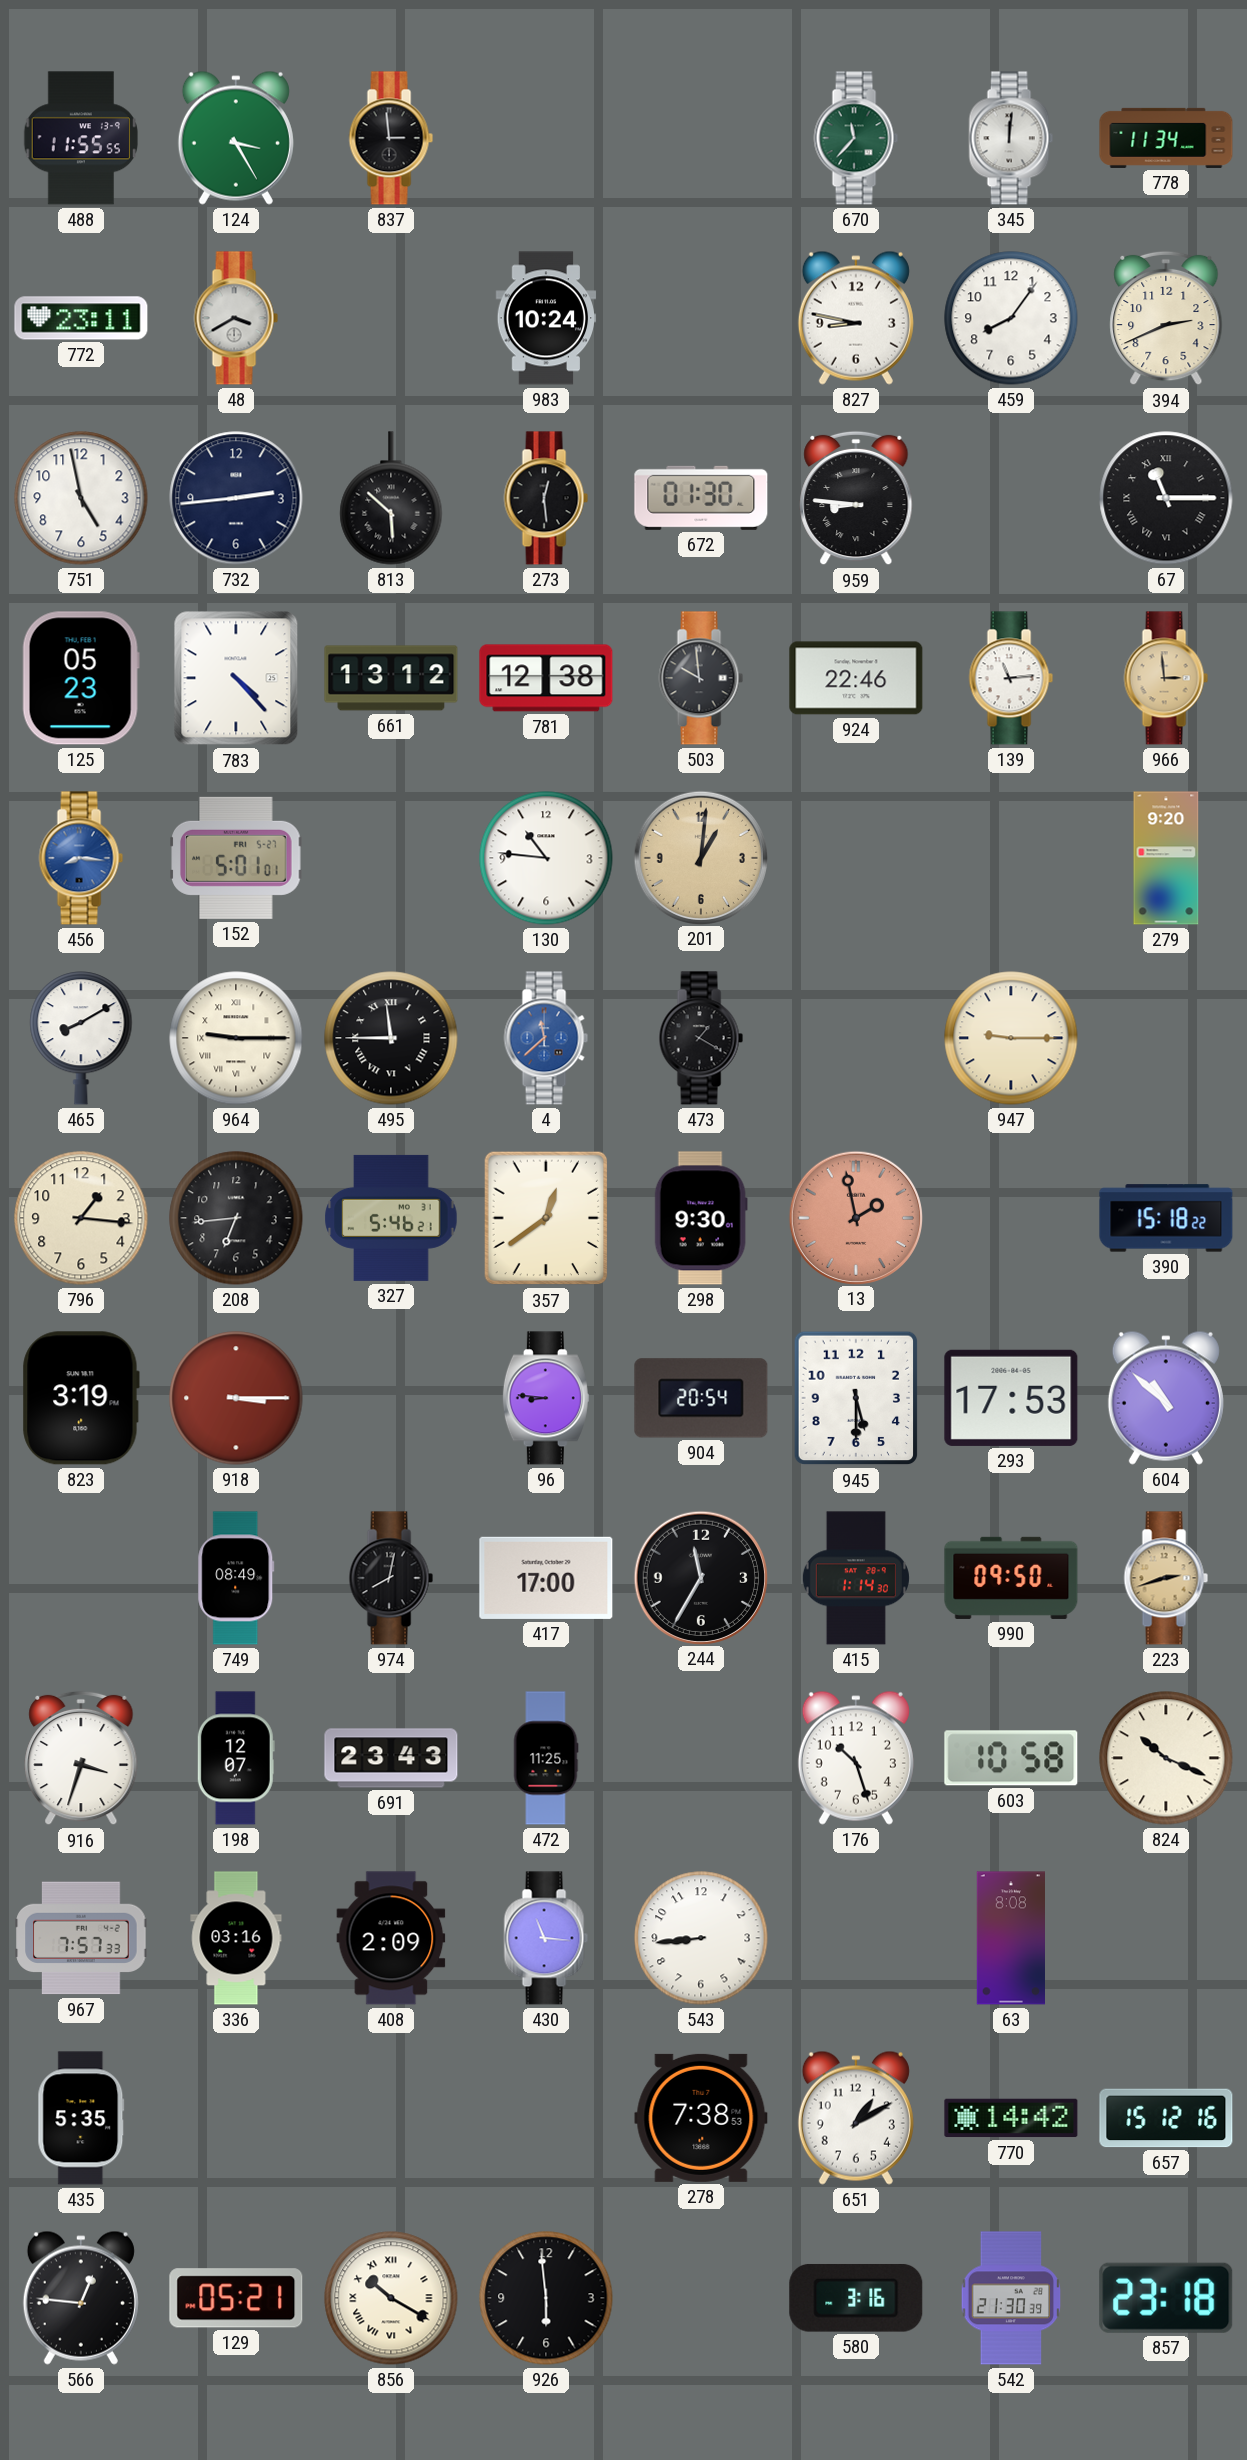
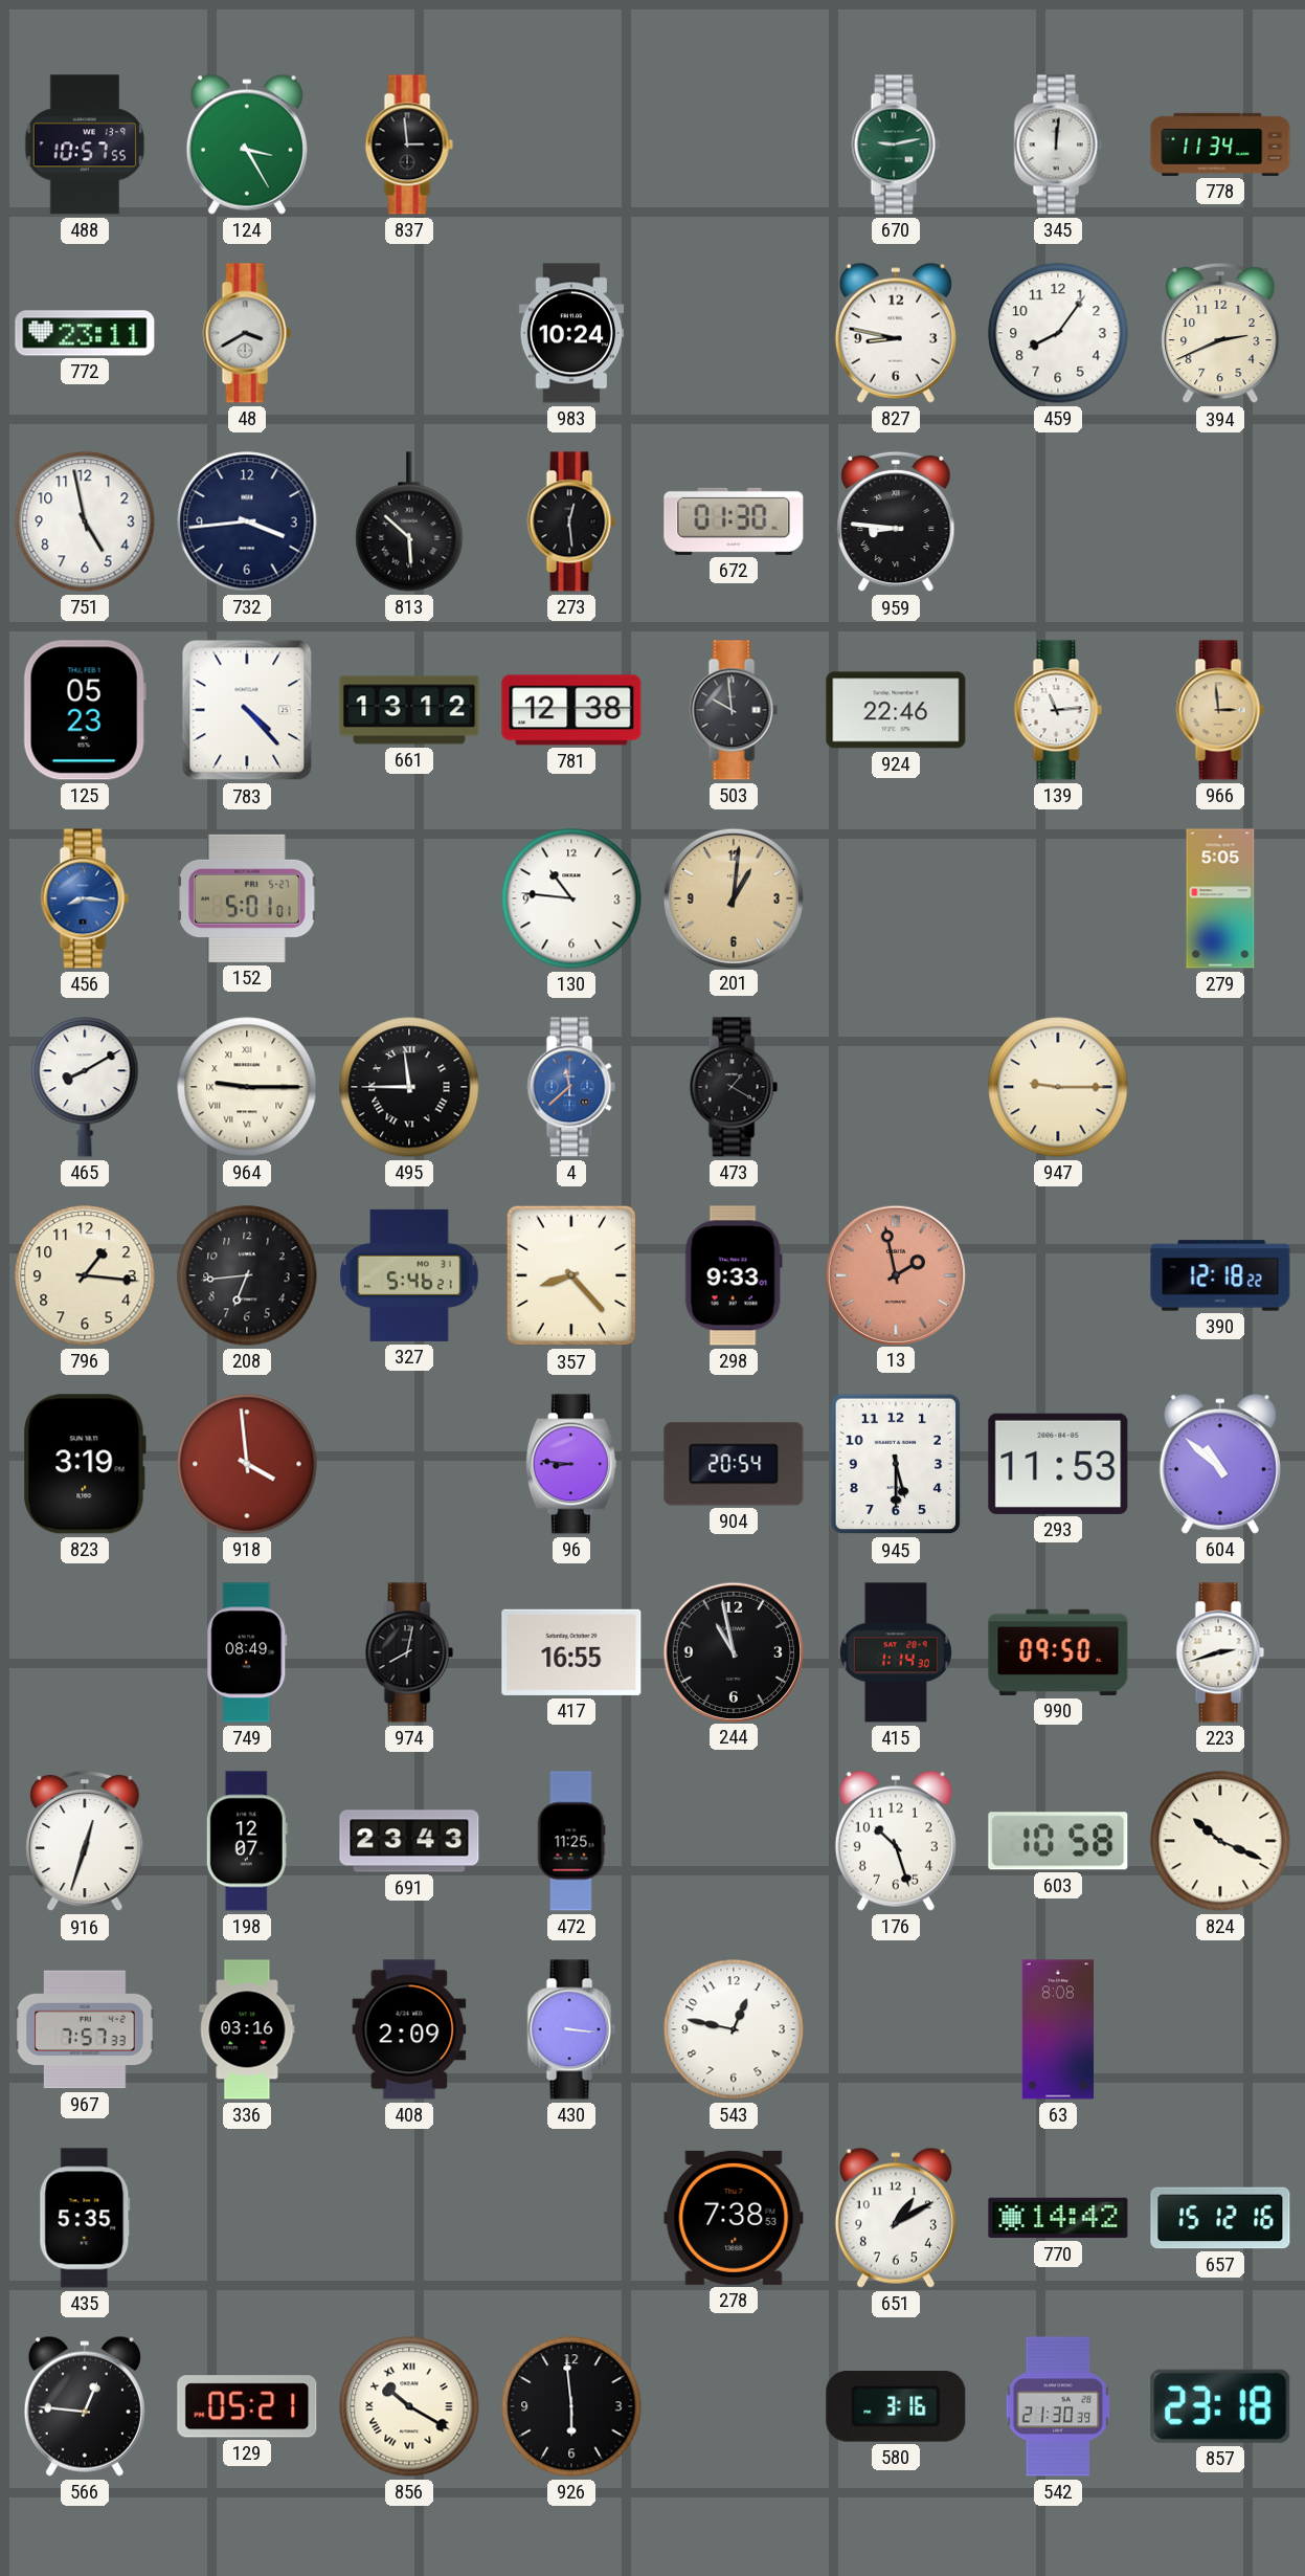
488: 11:55 -> 10:57 (85, 145)
670: 11:37 -> 9:13 (896, 145)
732: 2:44 -> 3:44 (247, 521)
67: 11:15 -> none (1166, 498)
279: 9:20 -> 5:05 (1220, 898)
357: 12:39 -> 8:23 (571, 1275)
298: 9:30 -> 9:33 (734, 1275)
390: 15:18 -> 12:18 (1220, 1275)
918: 3:15 -> 3:59 (247, 1464)
293: 17:53 -> 11:53 (1058, 1464)
417: 17:00 -> 16:55 (571, 1652)
244: 11:35 -> 10:58 (733, 1651)
223 dial: champagne -> white (1220, 1652)
916: 3:33 -> 12:33 (85, 1841)
430: 11:16 -> 3:16 (571, 2029)
543: 8:44 -> 12:47 (734, 2029)
